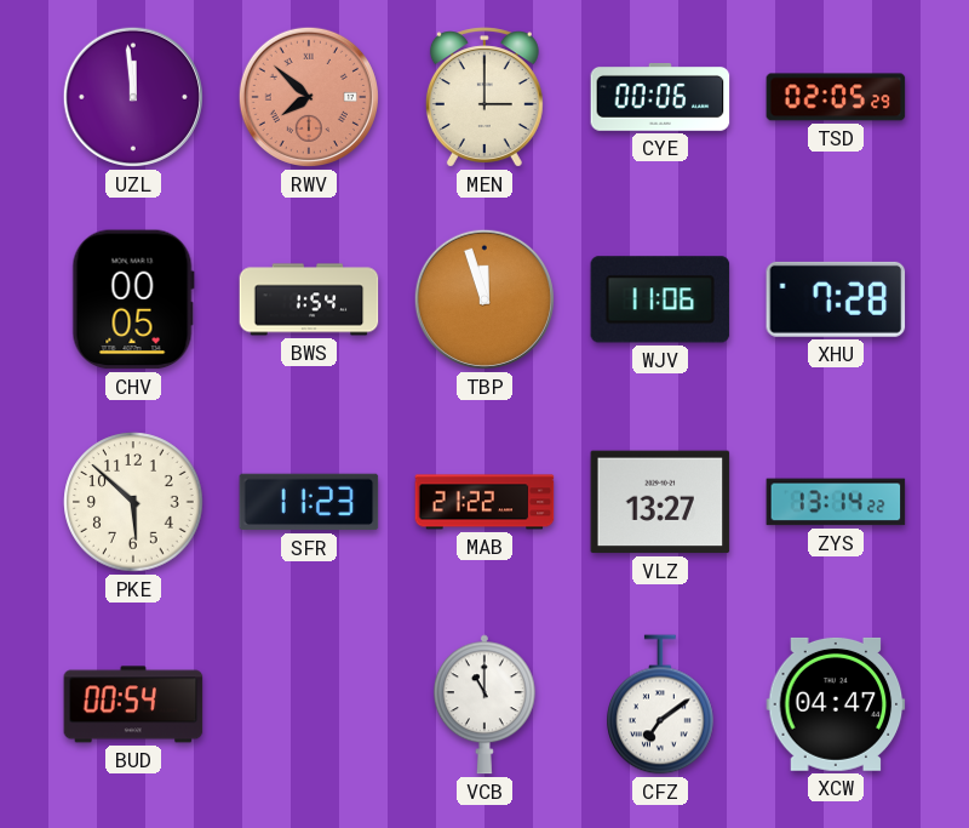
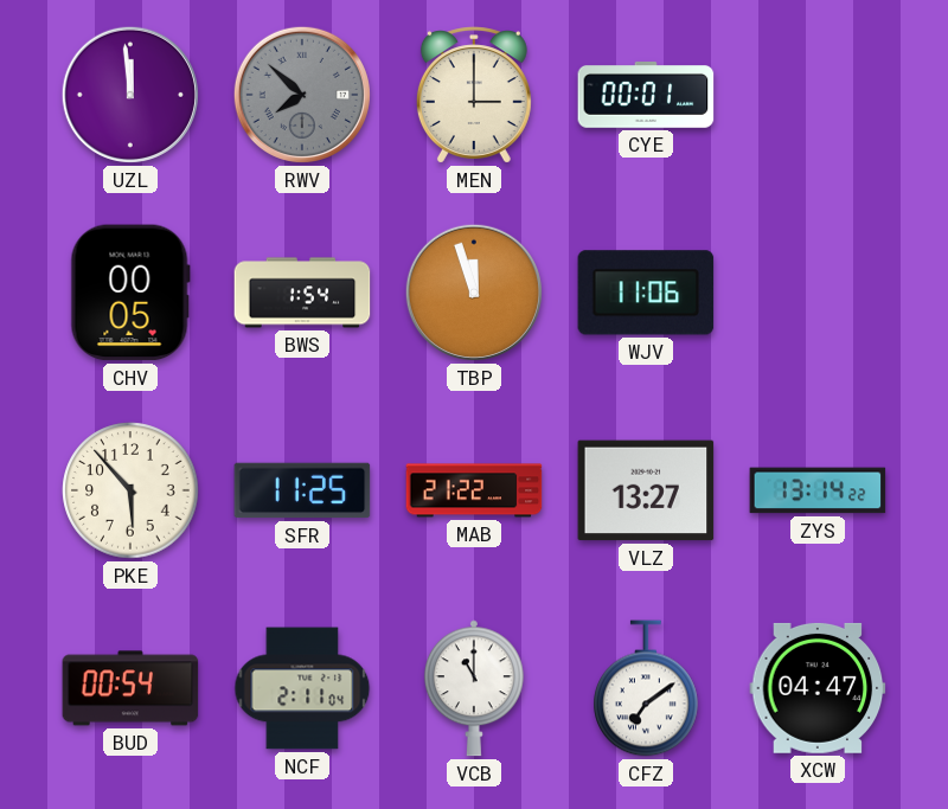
RWV dial: salmon -> grey (302, 95)
CYE: 00:06 -> 00:01 (646, 96)
TSD: 02:05 -> none (836, 97)
XHU: 7:28 -> none (836, 299)
PKE: 5:52 -> 5:53 (130, 490)
SFR: 11:23 -> 11:25 (302, 490)
NCF: none -> 2:11 (302, 688)
